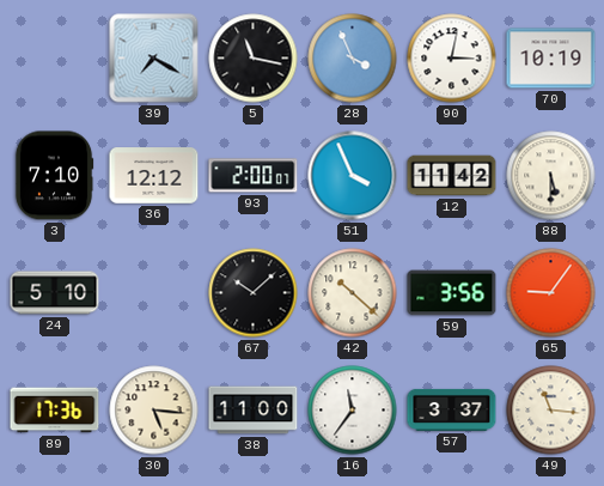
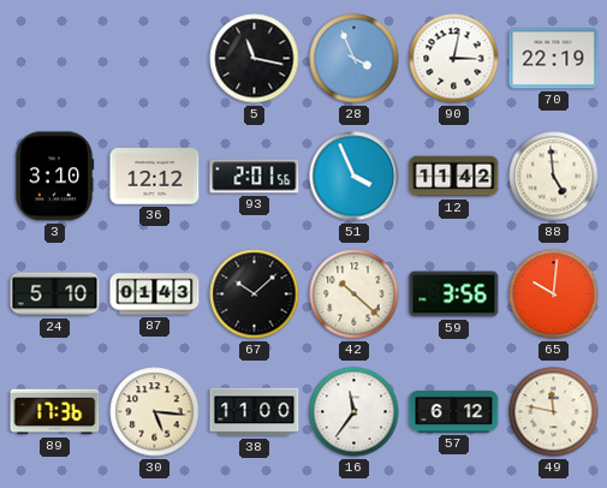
39: 7:20 -> none (154, 59)
70: 10:19 -> 22:19 (554, 59)
3: 7:10 -> 3:10 (54, 177)
93: 2:00 -> 2:01 (255, 177)
88: 5:30 -> 4:59 (554, 177)
87: none -> 01:43 (155, 294)
65: 9:06 -> 10:01 (554, 294)
57: 3:37 -> 6:12 (454, 411)
49: 11:16 -> 11:47 (554, 412)
